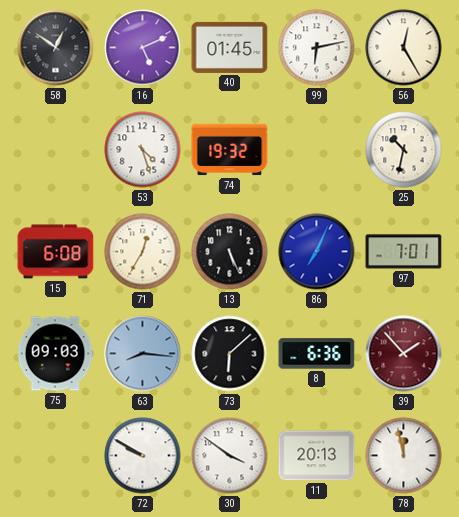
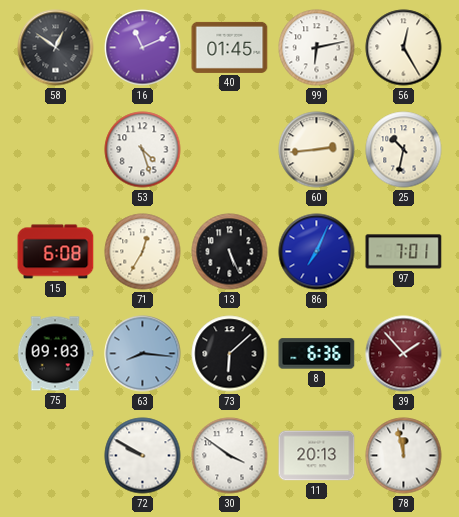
16: 5:11 -> 11:11 (143, 48)
74: 19:32 -> none (230, 150)
60: none -> 2:44 (317, 150)
